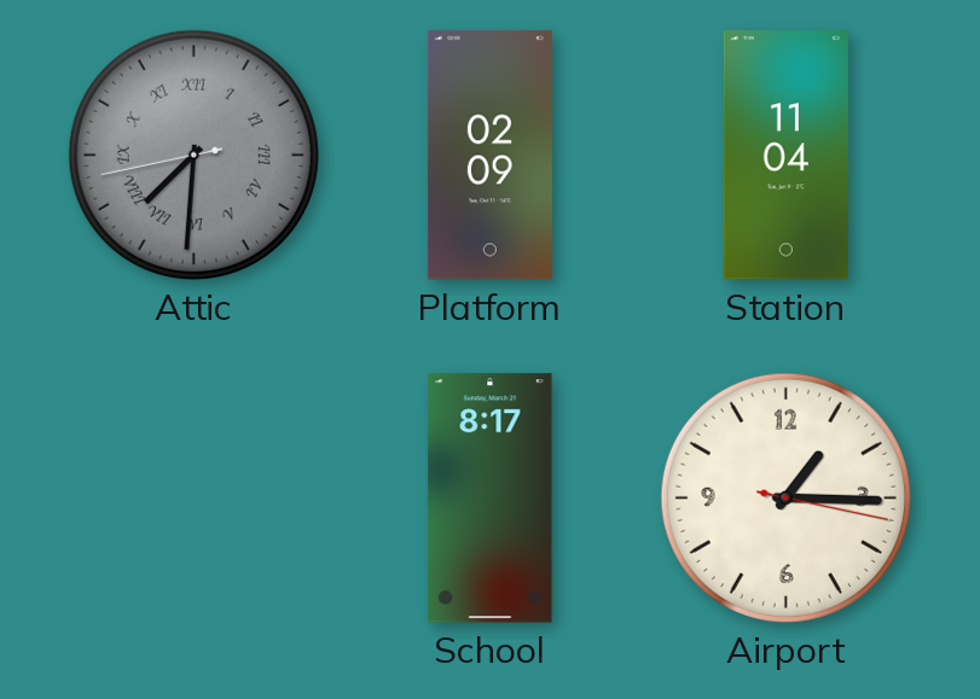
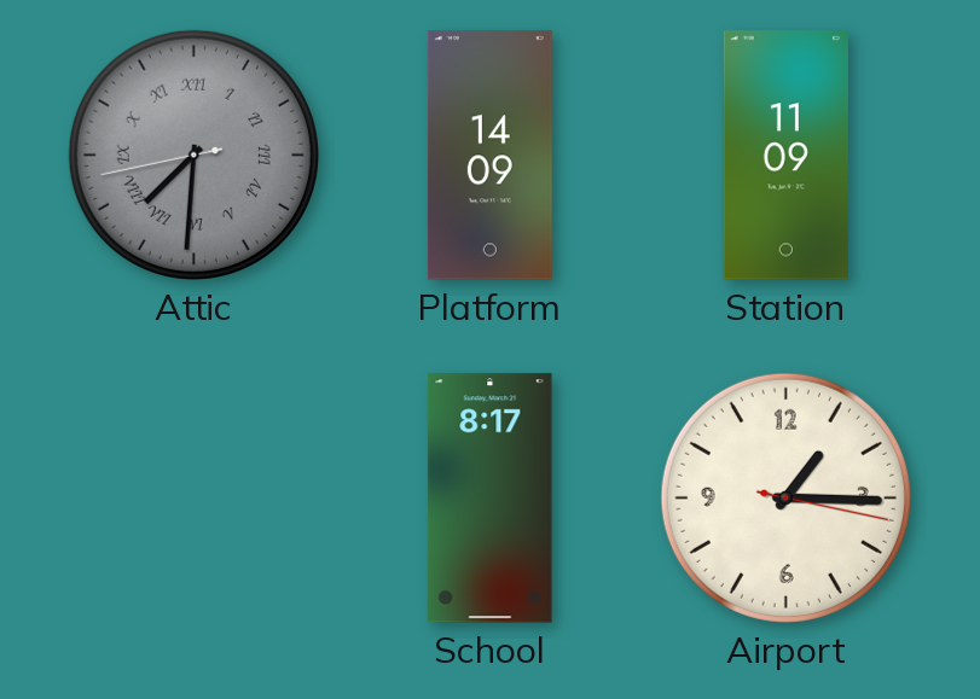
Platform: 02:09 -> 14:09 (489, 156)
Station: 11:04 -> 11:09 (785, 156)
